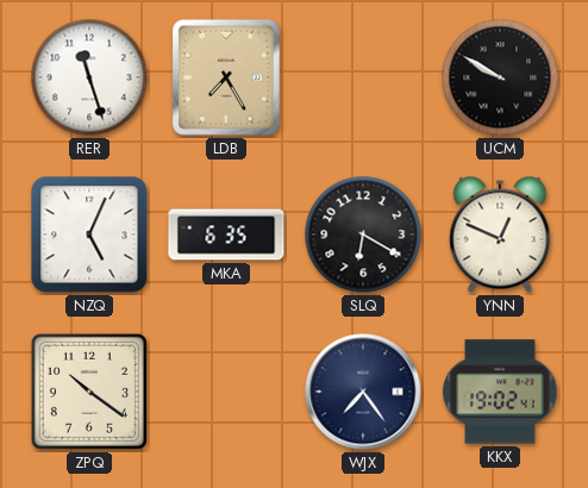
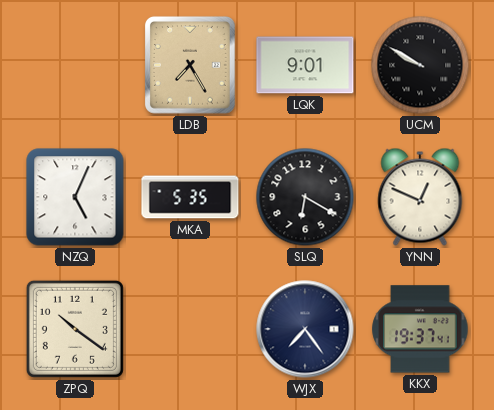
RER: 11:27 -> none (89, 77)
LQK: none -> 9:01 (305, 65)
MKA: 6:35 -> 5:35 (190, 197)
KKX: 19:02 -> 19:37 (420, 329)
